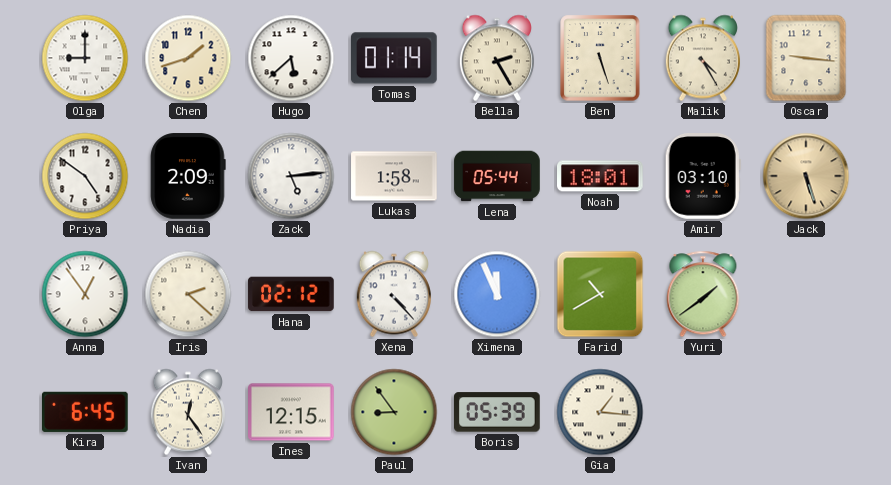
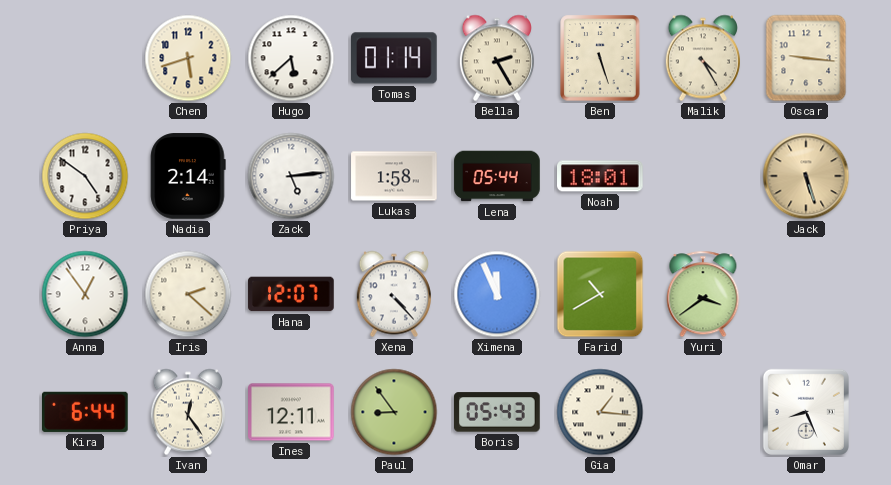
Olga: 9:00 -> none (85, 58)
Chen: 1:42 -> 5:42 (188, 58)
Nadia: 2:09 -> 2:14 (188, 176)
Amir: 03:10 -> none (703, 177)
Hana: 02:12 -> 12:07 (291, 294)
Yuri: 1:39 -> 3:39 (703, 294)
Kira: 6:45 -> 6:44 (86, 412)
Ines: 12:15 -> 12:11 (291, 412)
Boris: 05:39 -> 05:43 (497, 412)
Omar: none -> 8:26 (806, 412)
